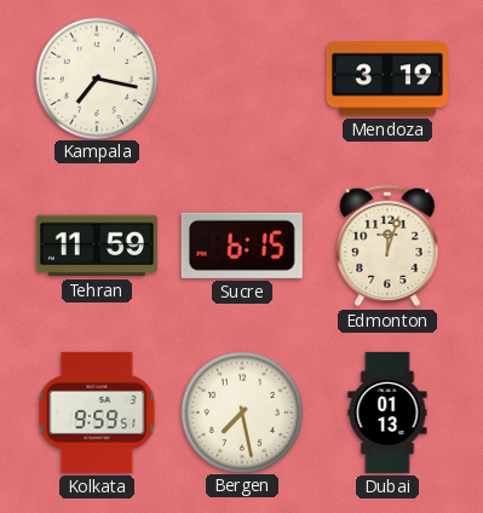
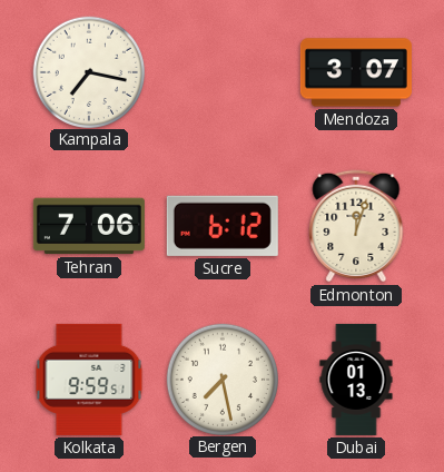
Mendoza: 3:19 -> 3:07 (356, 72)
Tehran: 11:59 -> 7:06 (89, 226)
Sucre: 6:15 -> 6:12 (223, 226)
